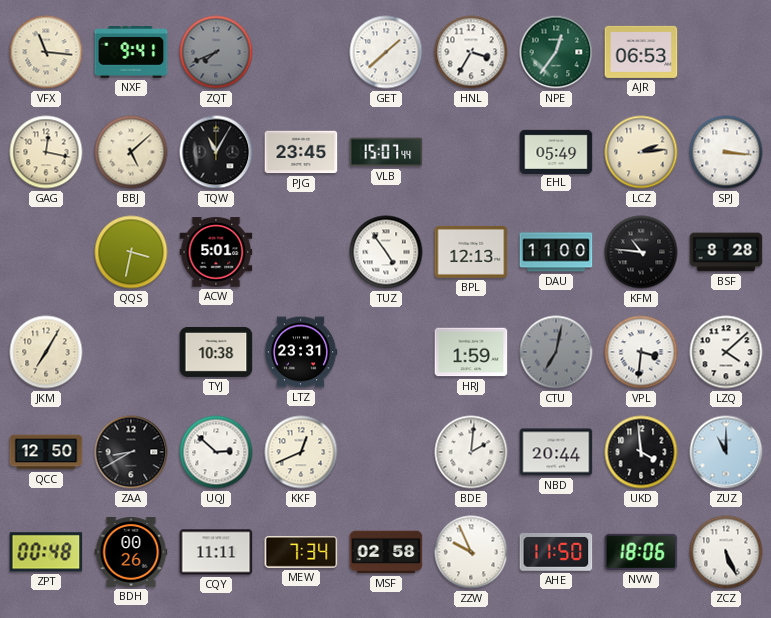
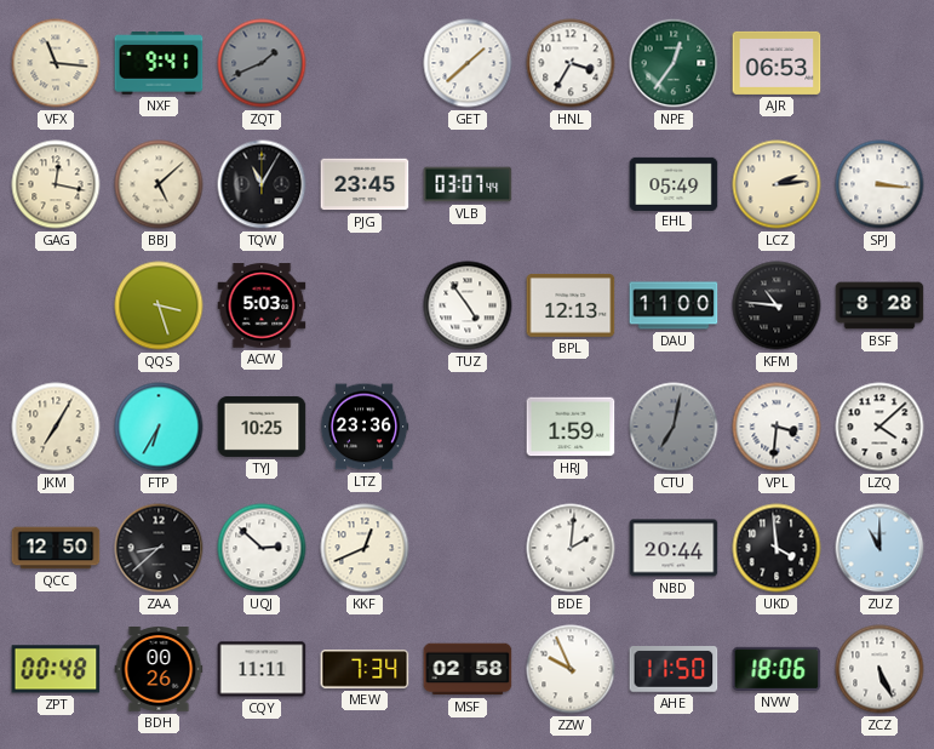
ZQT: 7:41 -> 1:41 (262, 63)
VLB: 15:07 -> 03:07 (468, 184)
QQS: 3:32 -> 3:27 (159, 305)
ACW: 5:01 -> 5:03 (262, 305)
FTP: none -> 6:35 (159, 427)
TYJ: 10:38 -> 10:25 (262, 427)
LTZ: 23:31 -> 23:36 (365, 427)
ZAA: 8:40 -> 8:38 (159, 548)
